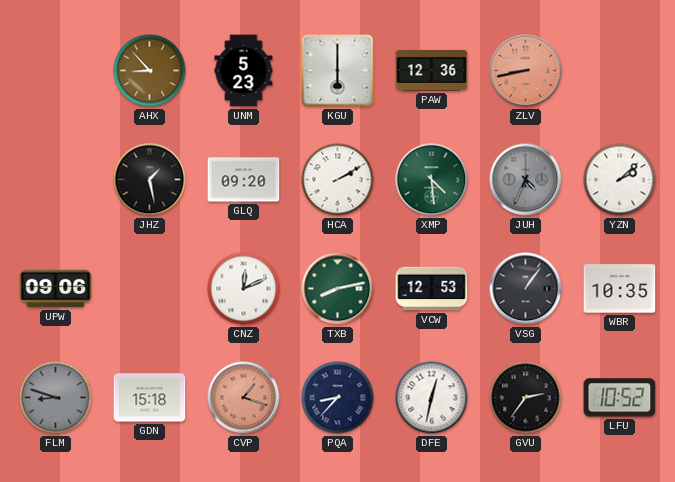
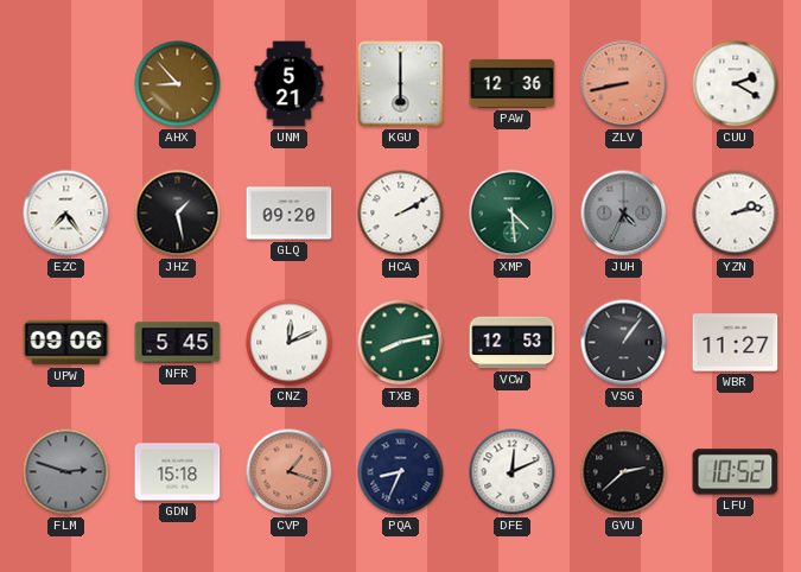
UNM: 5:23 -> 5:21 (290, 84)
CUU: none -> 2:20 (736, 84)
EZC: none -> 7:24 (66, 214)
YZN: 2:08 -> 2:13 (736, 214)
NFR: none -> 5:45 (178, 343)
WBR: 10:35 -> 11:27 (736, 343)
FLM: 8:48 -> 2:48 (66, 472)
PQA: 8:37 -> 8:34 (401, 472)
DFE: 12:32 -> 12:11 (513, 472)
GVU: 2:36 -> 2:38 (624, 472)
